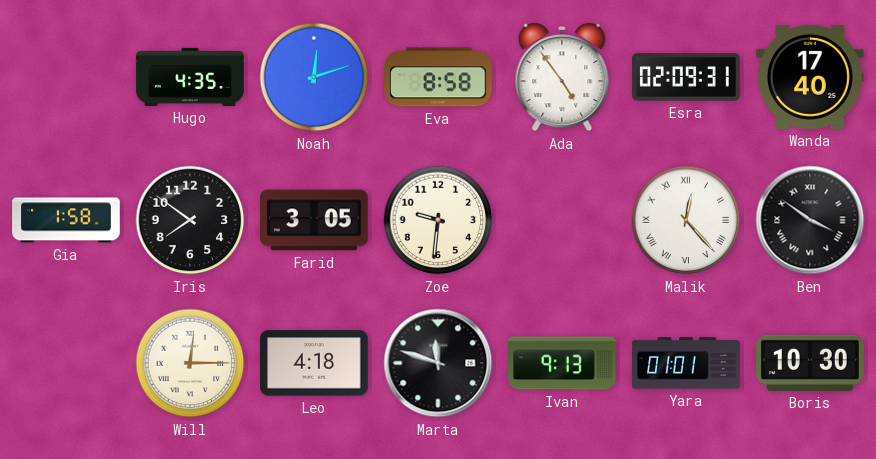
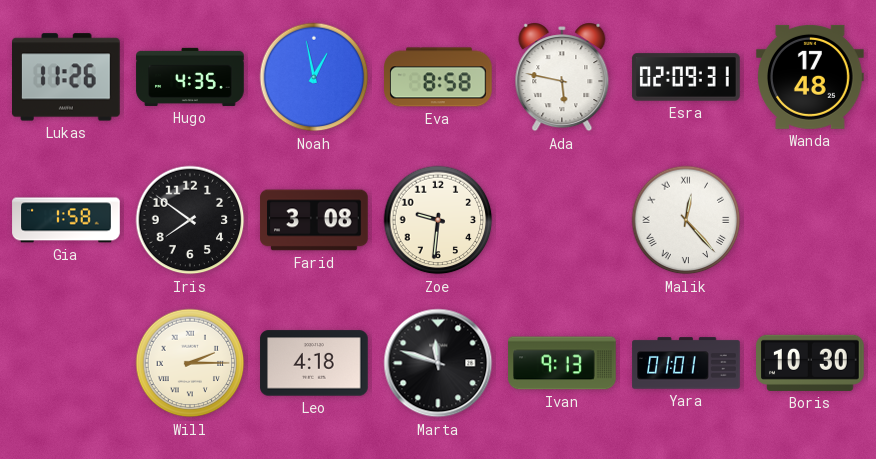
Lukas: none -> 11:26 (67, 77)
Noah: 12:12 -> 12:58 (314, 77)
Ada: 4:54 -> 5:47 (562, 77)
Wanda: 17:40 -> 17:48 (810, 77)
Farid: 3:05 -> 3:08 (314, 220)
Ben: 3:51 -> none (810, 220)
Will: 12:15 -> 2:15 (190, 363)
